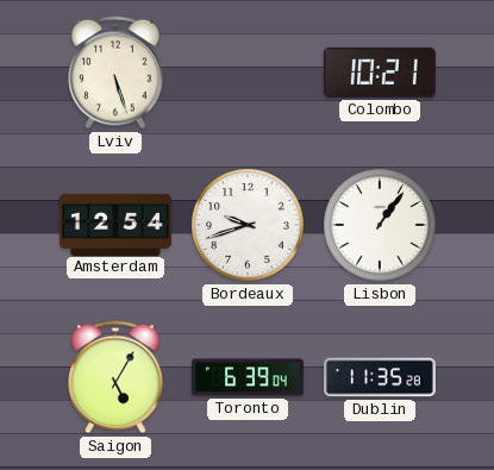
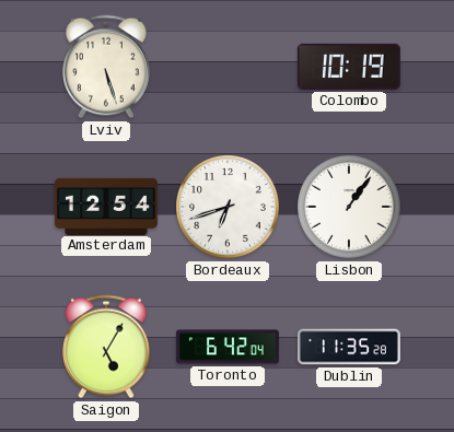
Colombo: 10:21 -> 10:19 (349, 67)
Bordeaux: 9:42 -> 6:42 (228, 207)
Toronto: 6:39 -> 6:42 (228, 347)
